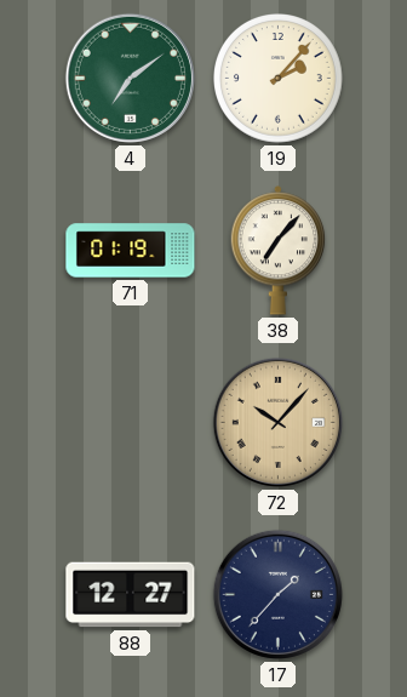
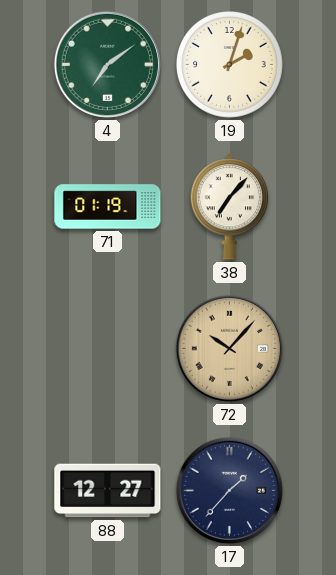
19: 2:07 -> 2:03 (230, 65)
